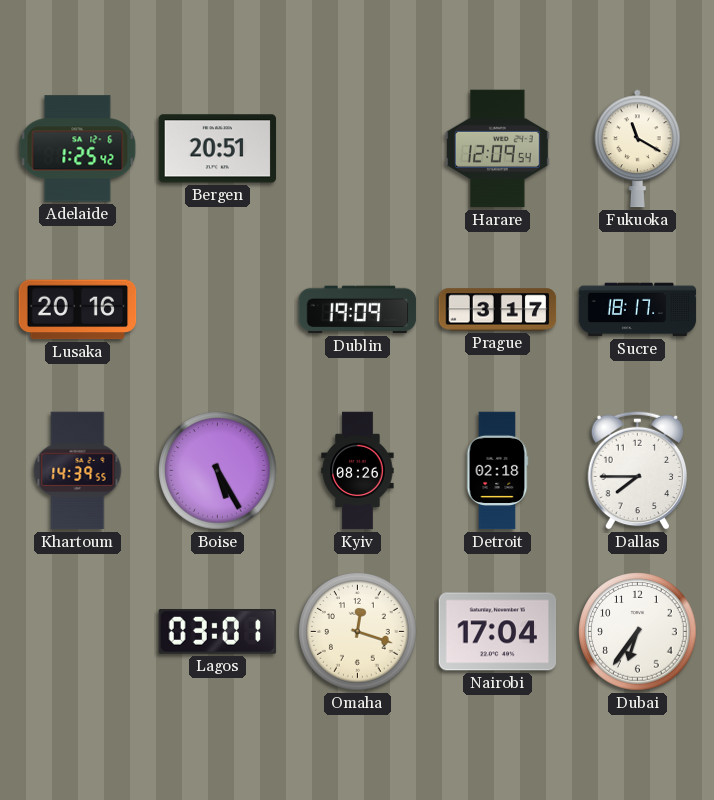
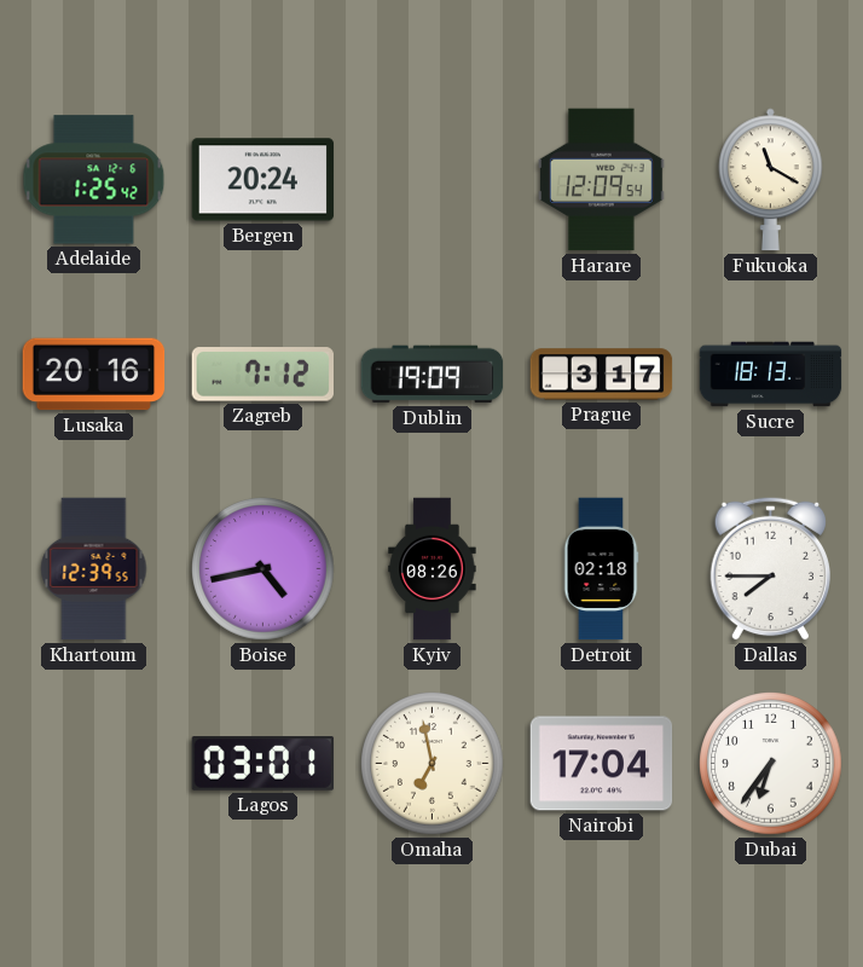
Bergen: 20:51 -> 20:24 (263, 180)
Zagreb: none -> 7:12 (263, 375)
Sucre: 18:17 -> 18:13 (771, 375)
Khartoum: 14:39 -> 12:39 (94, 569)
Boise: 5:25 -> 4:43 (263, 569)
Omaha: 12:18 -> 6:58 (433, 764)
